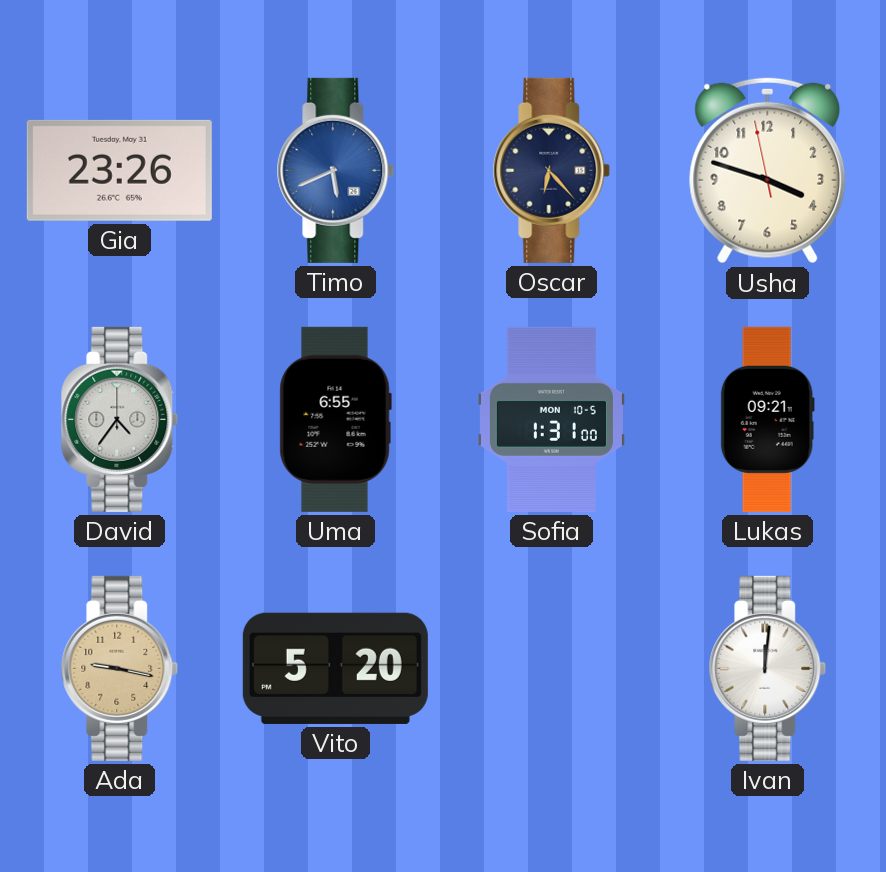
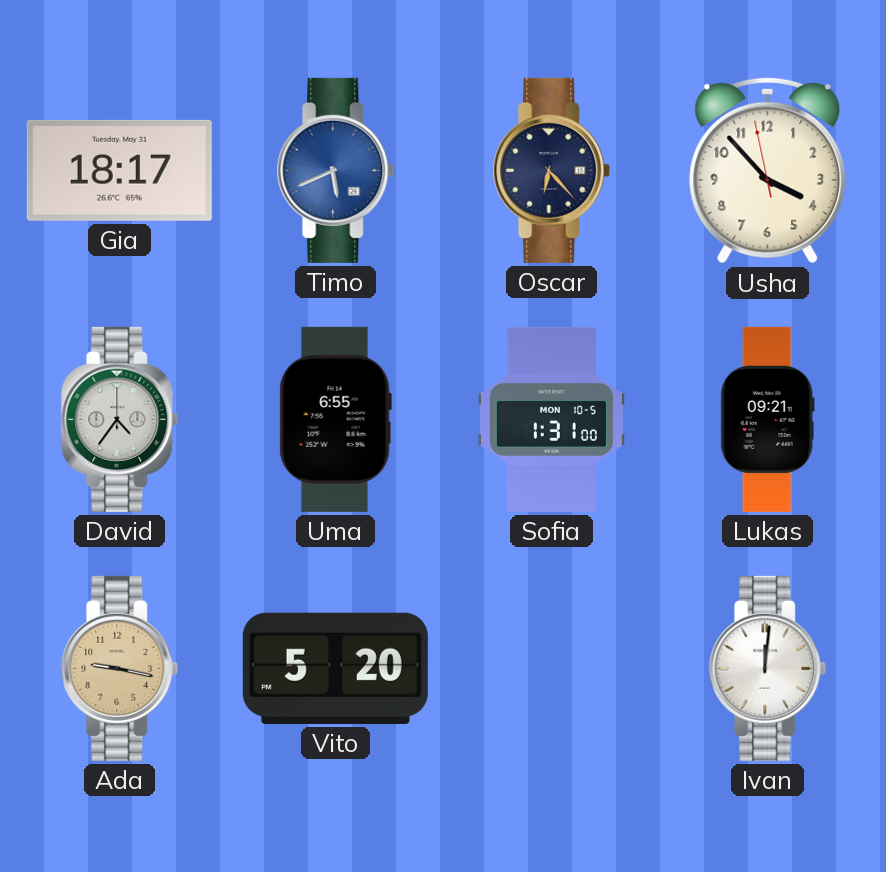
Gia: 23:26 -> 18:17 (119, 170)
Usha: 3:47 -> 3:52 (768, 170)
